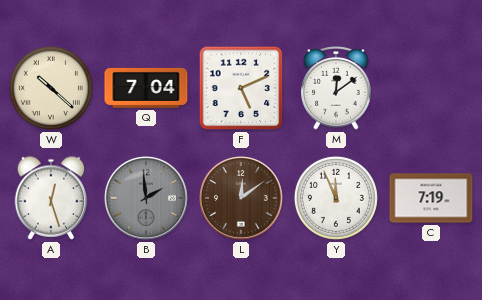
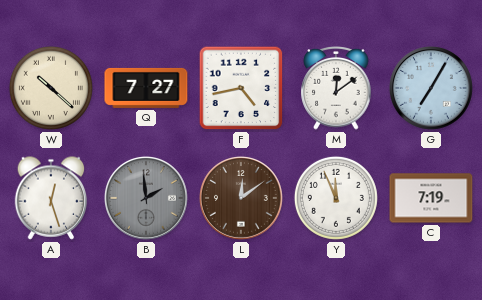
Q: 7:04 -> 7:27 (146, 88)
F: 5:11 -> 4:43 (241, 88)
G: none -> 7:05 (431, 88)
